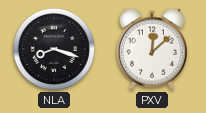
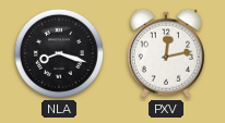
PXV: 12:08 -> 12:13 (166, 53)
